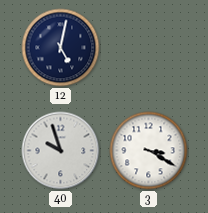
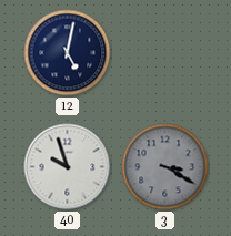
3 dial: white -> grey (165, 167)
